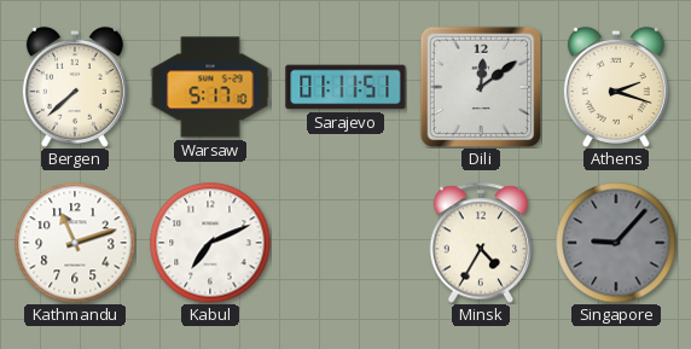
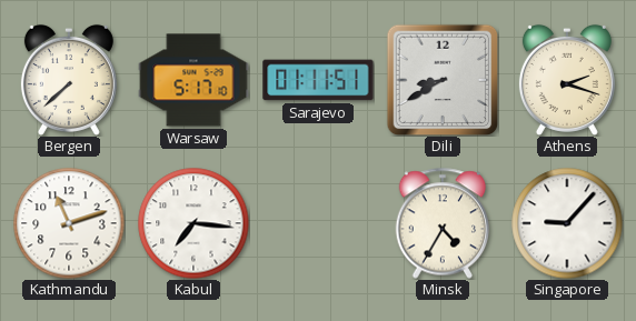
Dili: 12:09 -> 8:40 (443, 80)
Kabul: 7:11 -> 7:16 (193, 223)
Singapore dial: grey -> white (567, 223)
